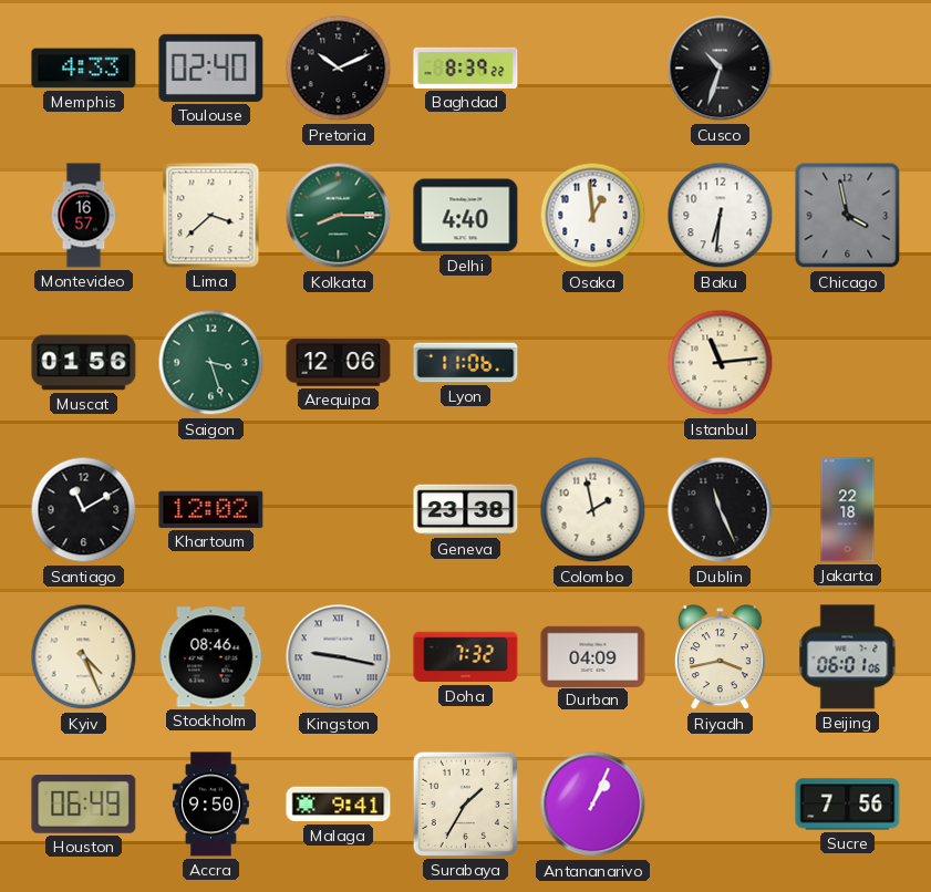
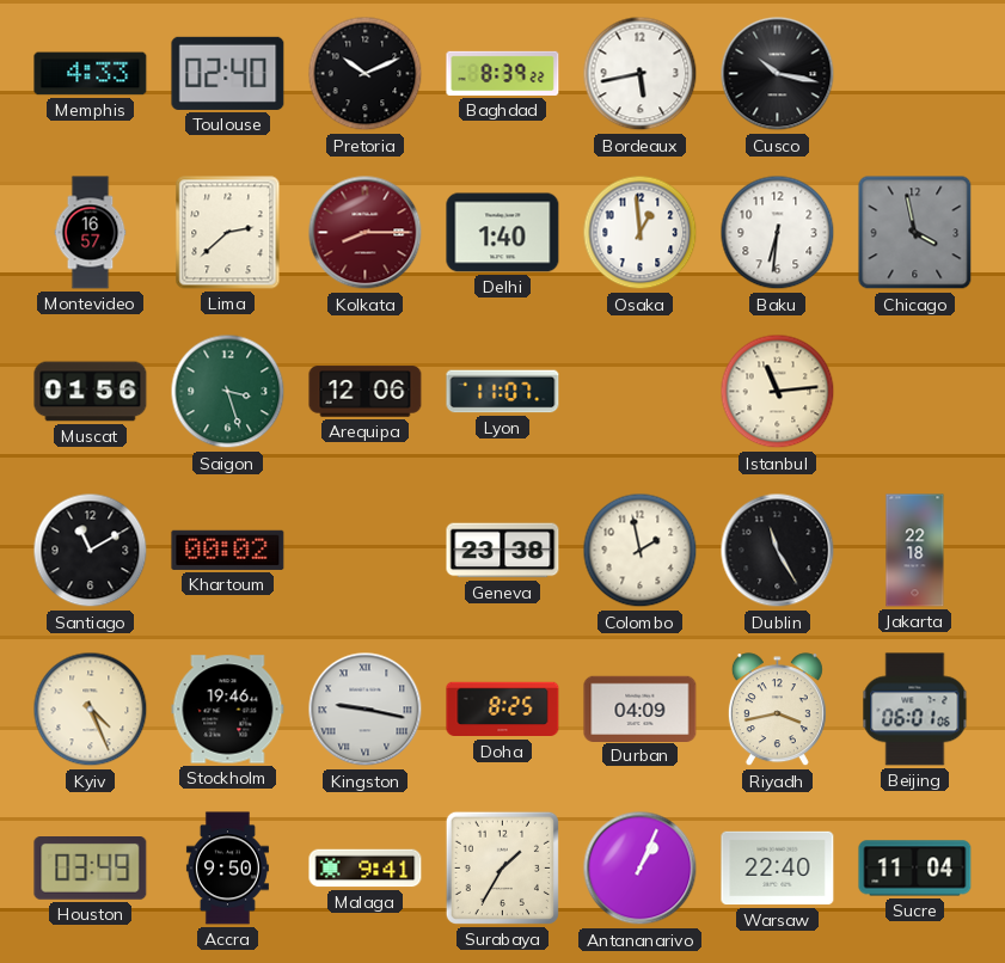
Bordeaux: none -> 5:43 (641, 74)
Cusco: 10:33 -> 10:17 (778, 74)
Lima: 3:38 -> 2:38 (228, 233)
Kolkata dial: green -> burgundy (366, 233)
Delhi: 4:40 -> 1:40 (503, 233)
Lyon: 11:06 -> 11:07 (503, 392)
Khartoum: 12:02 -> 00:02 (228, 550)
Dublin: 11:26 -> 11:25 (778, 551)
Stockholm: 08:46 -> 19:46 (228, 710)
Doha: 7:32 -> 8:25 (503, 710)
Houston: 06:49 -> 03:49 (91, 869)
Warsaw: none -> 22:40 (778, 869)
Sucre: 7:56 -> 11:04 (915, 869)
